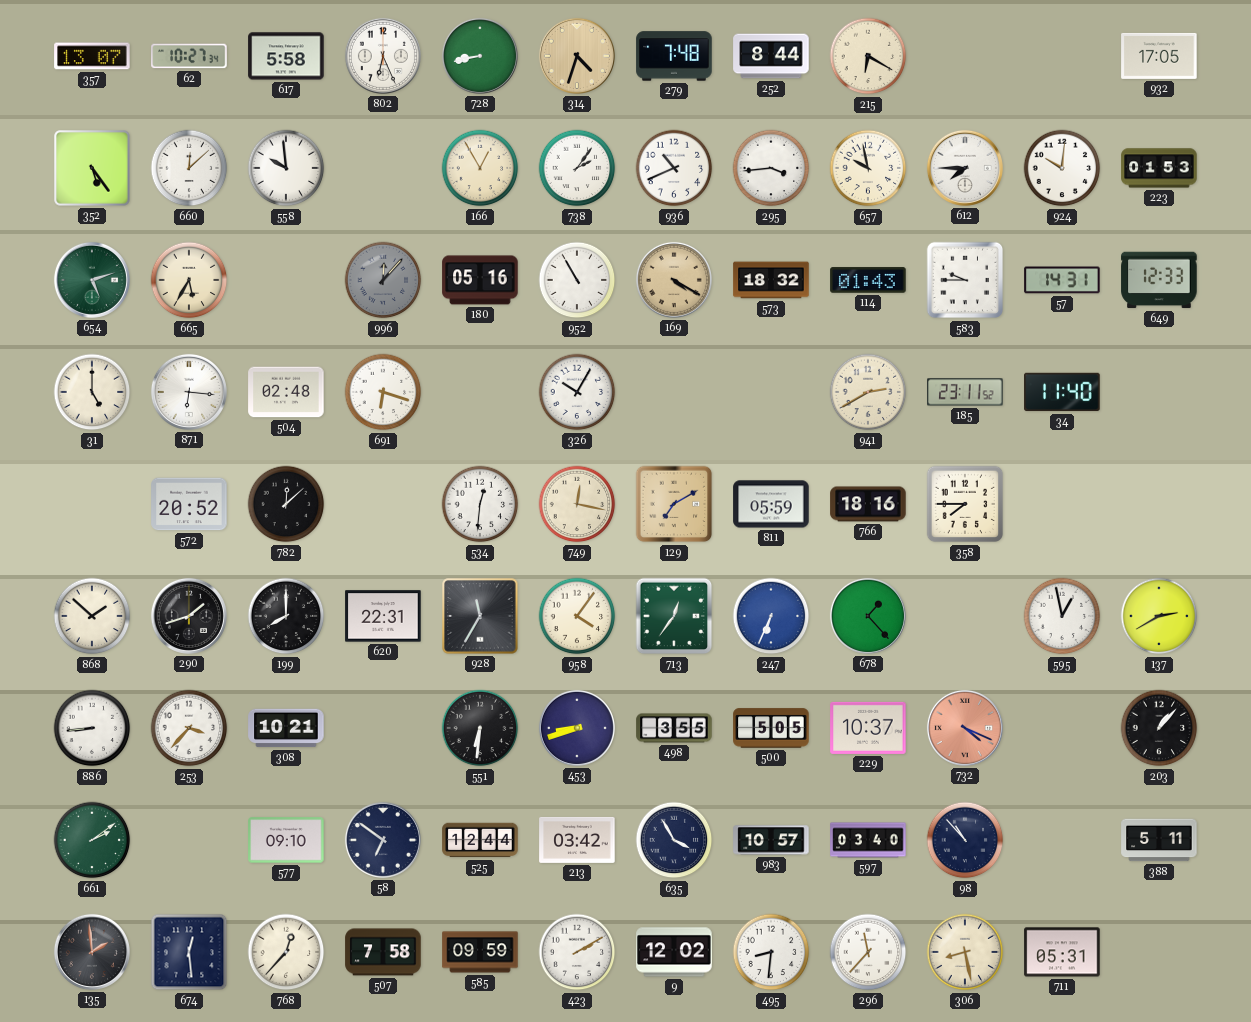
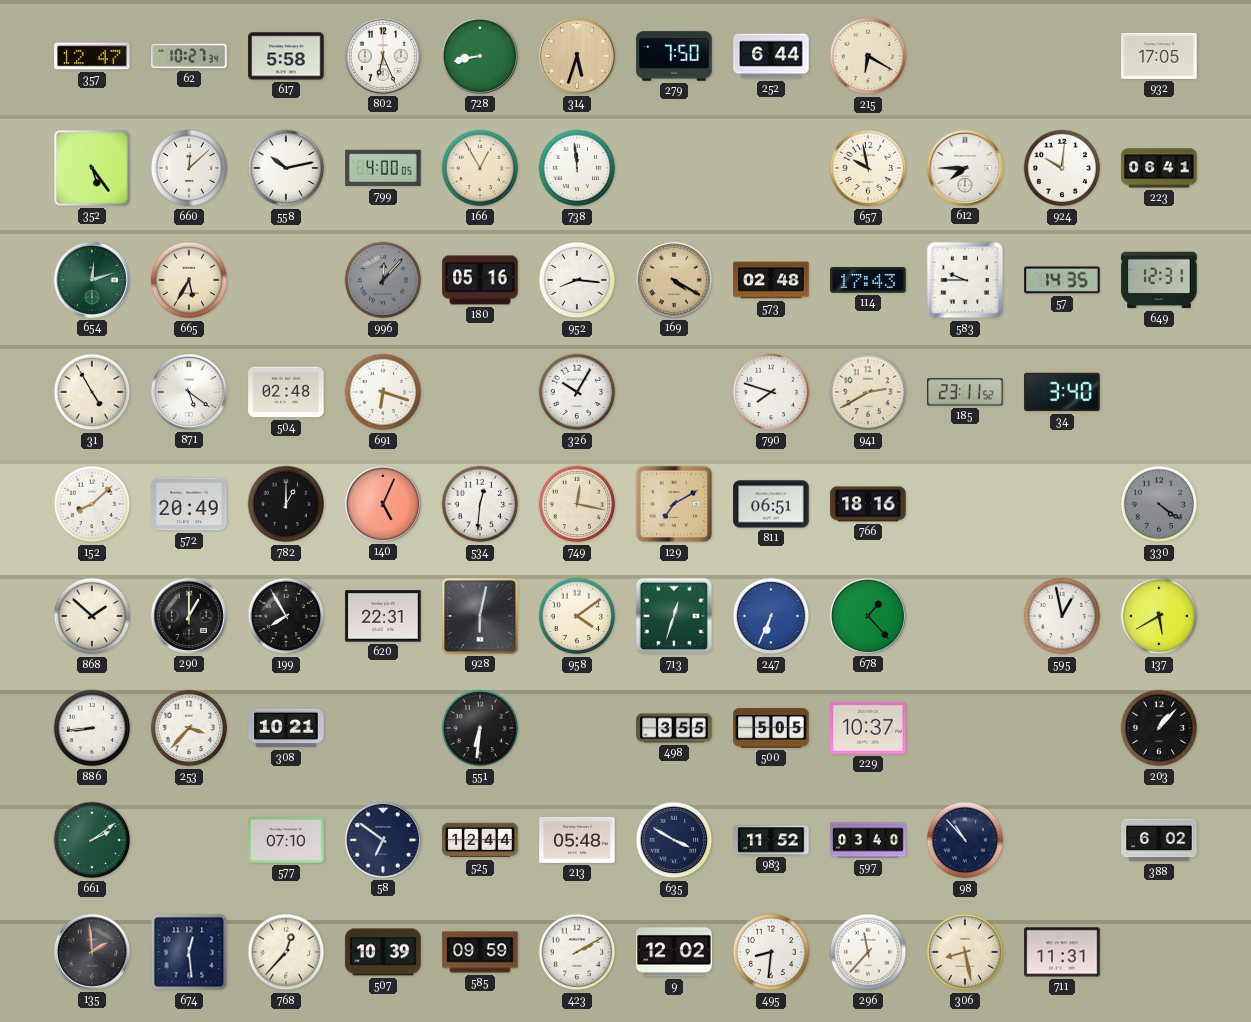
357: 13:07 -> 12:47 (92, 56)
314: 4:33 -> 5:33 (577, 56)
279: 7:48 -> 7:50 (674, 56)
252: 8:44 -> 6:44 (771, 56)
558: 9:59 -> 10:13 (286, 168)
799: none -> 4:00 (383, 168)
738: 2:06 -> 11:59 (577, 168)
936: 10:41 -> none (674, 168)
295: 3:44 -> none (771, 168)
223: 01:53 -> 06:41 (1159, 168)
654: 5:12 -> 12:12 (92, 280)
952: 10:55 -> 8:16 (577, 280)
573: 18:32 -> 02:48 (771, 280)
114: 01:43 -> 17:43 (868, 280)
57: 14:31 -> 14:35 (1062, 280)
649: 12:33 -> 12:31 (1159, 280)
31: 5:00 -> 4:55 (92, 392)
871: 6:16 -> 5:21 (189, 392)
790: none -> 7:48 (771, 392)
34: 11:40 -> 3:40 (1062, 392)
152: none -> 8:08 (92, 504)
572: 20:52 -> 20:49 (189, 504)
782: 12:08 -> 1:00 (286, 504)
140: none -> 5:04 (383, 504)
811: 05:59 -> 06:51 (771, 504)
358: 7:45 -> none (965, 504)
330: none -> 4:21 (1159, 504)
290: 1:42 -> 1:00 (189, 616)
199: 8:00 -> 7:55 (286, 616)
928: 11:35 -> 6:02 (480, 616)
958: 4:06 -> 4:09 (577, 616)
713: 12:36 -> 12:33 (674, 616)
137: 2:40 -> 5:40 (1159, 616)
453: 8:42 -> none (577, 728)
732: 4:19 -> none (965, 728)
577: 09:10 -> 07:10 (286, 840)
213: 03:42 -> 05:48 (577, 840)
635: 3:55 -> 3:50 (674, 840)
983: 10:57 -> 11:52 (771, 840)
388: 5:11 -> 6:02 (1159, 840)
507: 7:58 -> 10:39 (383, 952)
711: 05:31 -> 11:31 (1062, 952)
